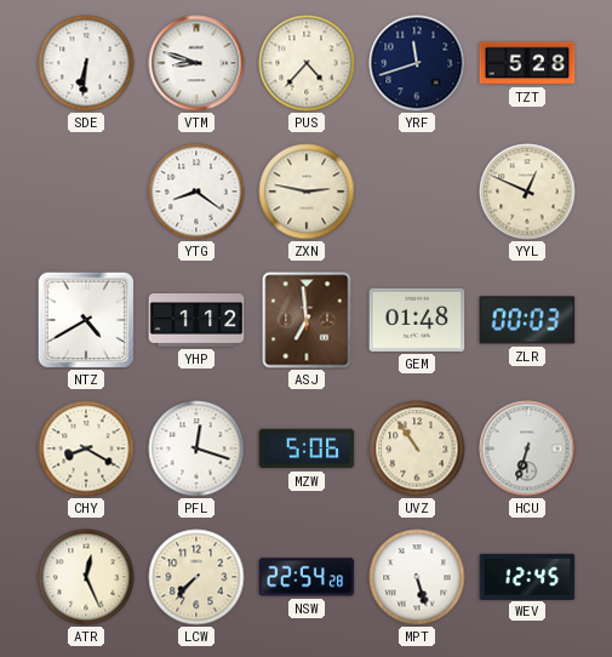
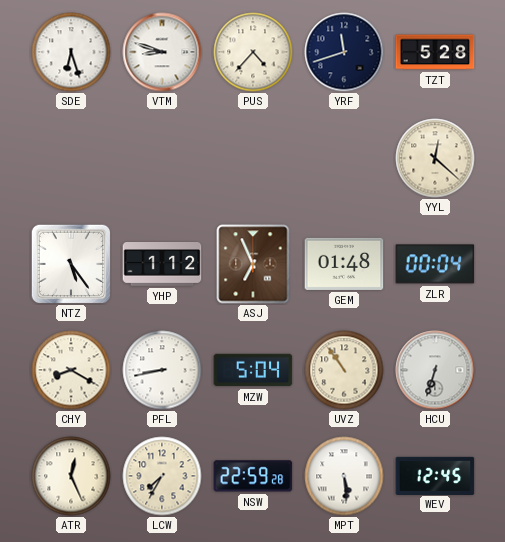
SDE: 6:31 -> 6:27 (71, 52)
YTG: 8:21 -> none (196, 192)
ZXN: 2:47 -> none (307, 192)
YYL: 12:49 -> 12:22 (435, 158)
NTZ: 4:40 -> 5:24 (71, 264)
ASJ: 6:59 -> 6:56 (253, 264)
ZLR: 00:03 -> 00:04 (435, 264)
PFL: 12:18 -> 8:43 (162, 370)
MZW: 5:06 -> 5:04 (253, 370)
LCW: 7:37 -> 7:35 (162, 476)
NSW: 22:54 -> 22:59 (253, 476)
MPT: 5:27 -> 5:29 (344, 476)
